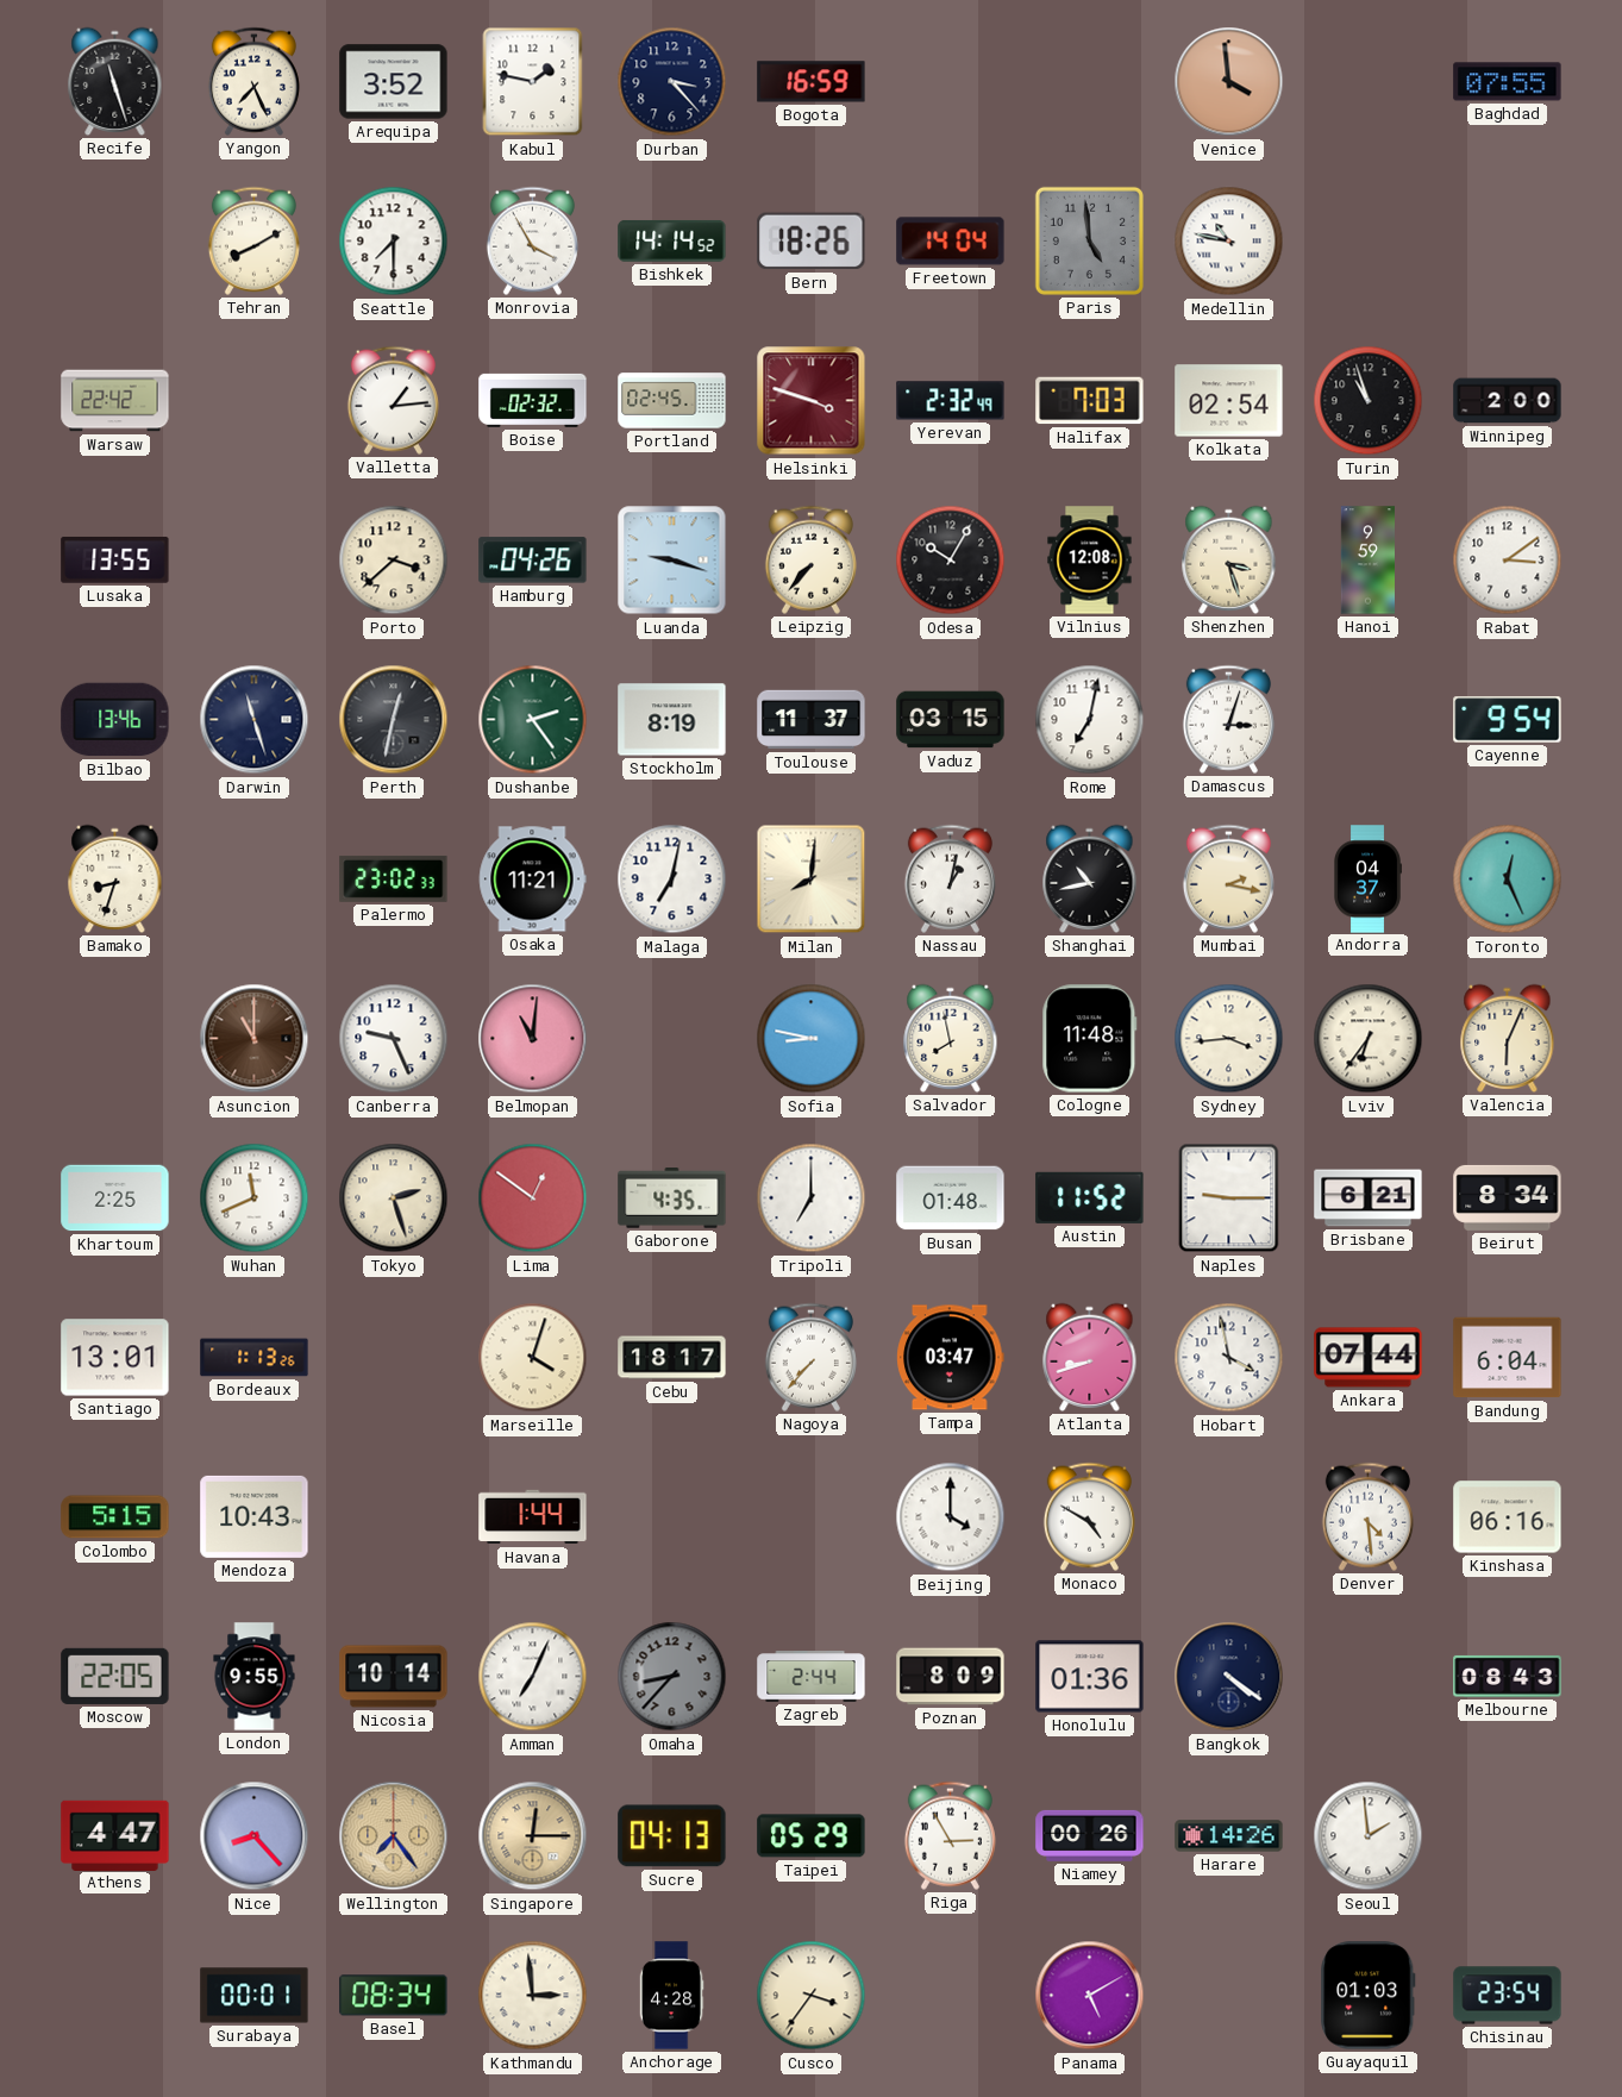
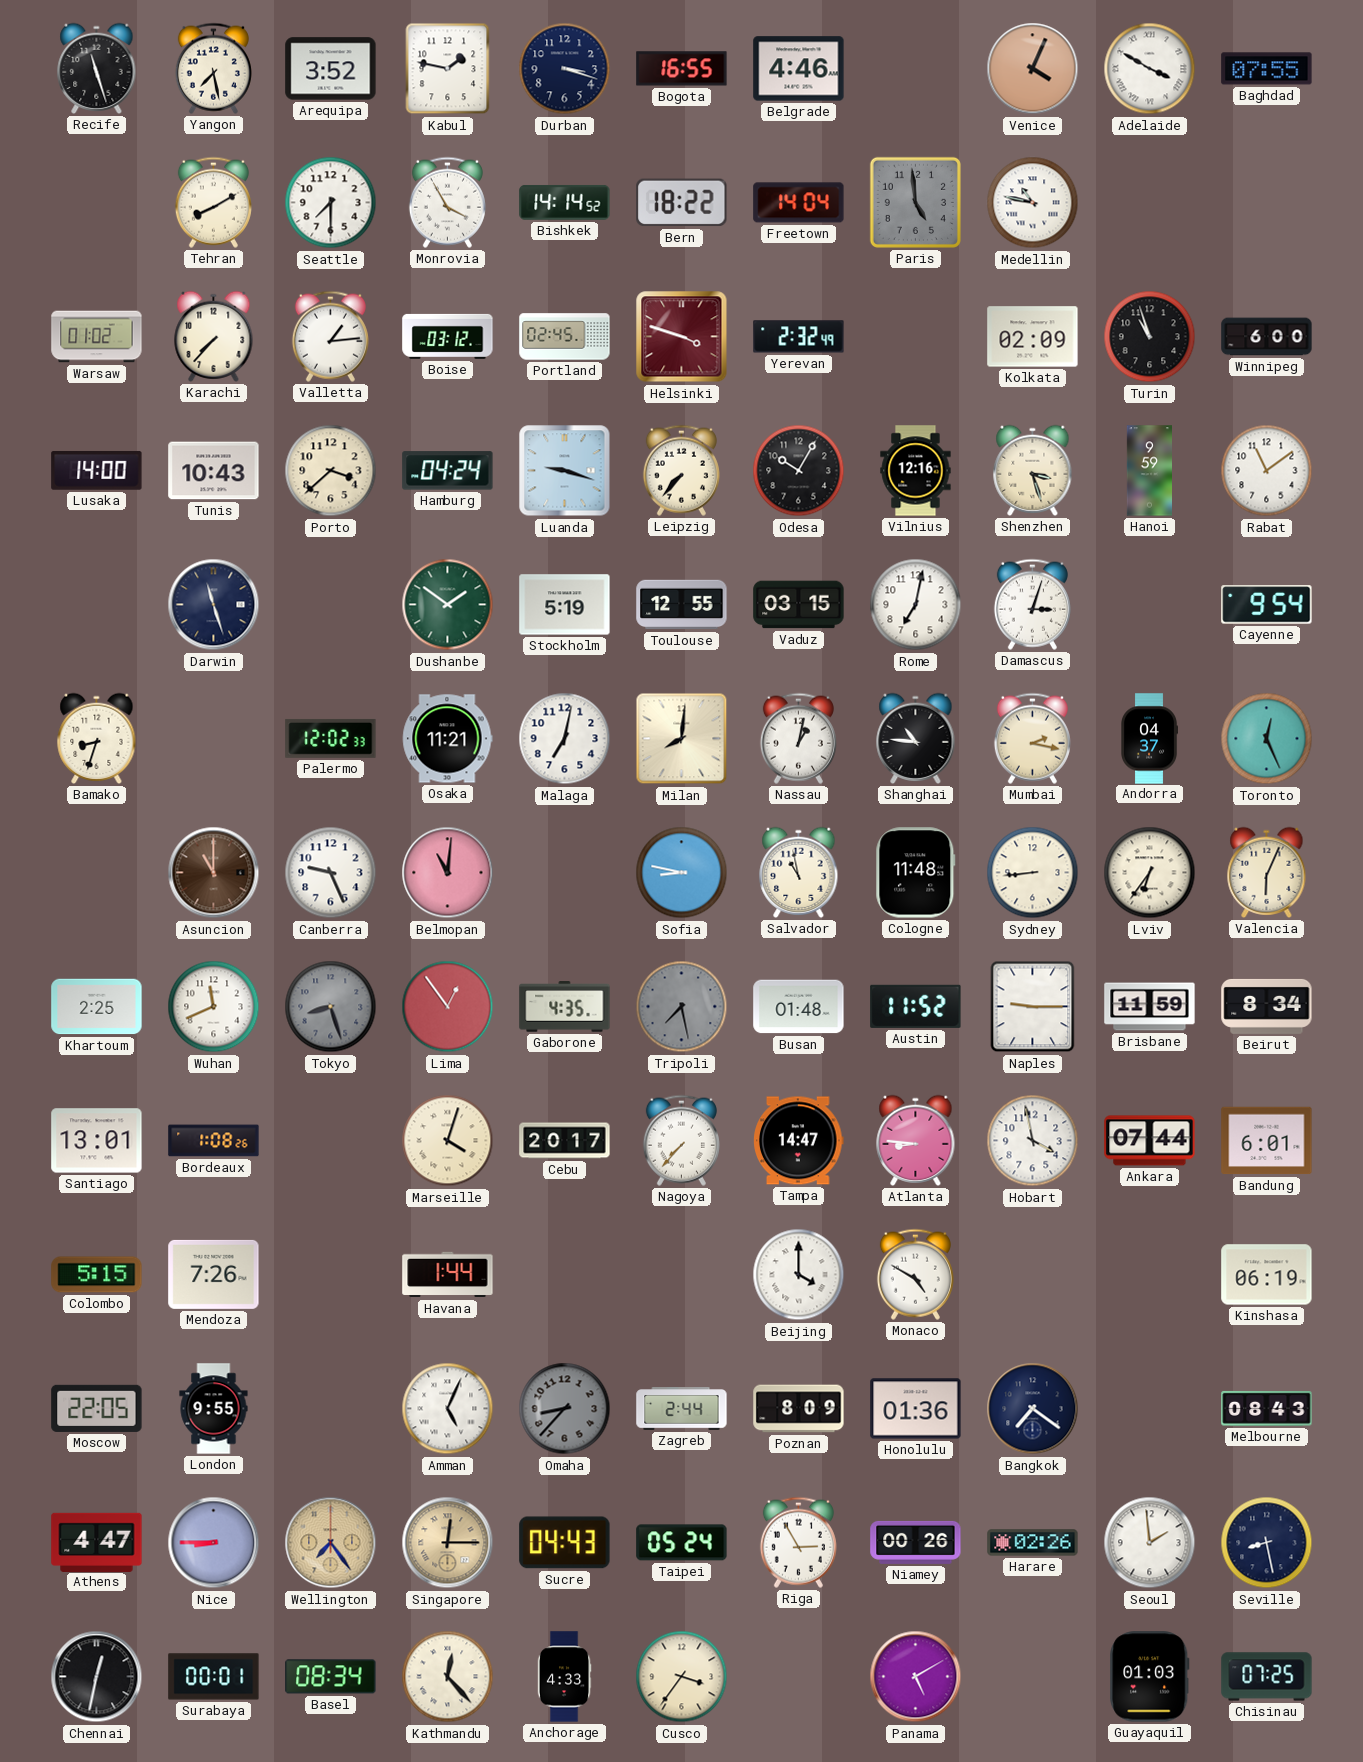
Yangon: 7:26 -> 7:28 (213, 68)
Durban: 3:23 -> 3:18 (565, 69)
Bogota: 16:59 -> 16:55 (682, 69)
Belgrade: none -> 4:46 (799, 69)
Venice: 3:59 -> 4:04 (1033, 69)
Adelaide: none -> 3:50 (1150, 69)
Bern: 18:26 -> 18:22 (682, 203)
Warsaw: 22:42 -> 01:02 (97, 337)
Karachi: none -> 7:37 (214, 336)
Boise: 02:32 -> 03:12 (448, 336)
Halifax: 7:03 -> none (1090, 401)
Kolkata: 02:54 -> 02:09 (1033, 337)
Winnipeg: 2:00 -> 6:00 (1267, 337)
Lusaka: 13:55 -> 14:00 (97, 471)
Tunis: none -> 10:43 (214, 471)
Hamburg: 04:26 -> 04:24 (448, 471)
Vilnius: 12:08 -> 12:16 (916, 471)
Rabat: 3:09 -> 11:09 (1267, 471)
Bilbao: 13:46 -> none (115, 720)
Perth: 12:32 -> none (394, 720)
Dushanbe: 2:24 -> 1:51 (448, 605)
Stockholm: 8:19 -> 5:19 (565, 605)
Toulouse: 11:37 -> 12:55 (682, 605)
Palermo: 23:02 -> 12:02 (331, 738)
Shanghai: 10:43 -> 10:46 (916, 738)
Salvador: 7:58 -> 10:58 (799, 872)
Sydney: 3:44 -> 8:44 (1033, 873)
Tokyo: 2:27 -> 8:27 (331, 1007)
Tokyo dial: cream -> grey (331, 1007)
Lima: 12:51 -> 12:54 (448, 1007)
Tripoli: 7:00 -> 7:28 (682, 1007)
Tripoli dial: white -> grey (682, 1007)
Brisbane: 6:21 -> 11:59 (1150, 1007)
Bordeaux: 1:13 -> 1:08 (214, 1141)
Cebu: 18:17 -> 20:17 (565, 1141)
Tampa: 03:47 -> 14:47 (799, 1141)
Atlanta: 8:42 -> 8:46 (916, 1140)
Bandung: 6:04 -> 6:01 (1267, 1141)
Mendoza: 10:43 -> 7:26 (214, 1274)
Denver: 4:29 -> none (1367, 1516)
Kinshasa: 06:16 -> 06:19 (1267, 1275)
Nicosia: 10:14 -> none (394, 1677)
Amman: 7:04 -> 5:04 (448, 1409)
Bangkok: 4:21 -> 7:21 (1033, 1409)
Nice: 8:23 -> 8:45 (214, 1543)
Sucre: 04:13 -> 04:43 (565, 1543)
Taipei: 05:29 -> 05:24 (682, 1543)
Harare: 14:26 -> 02:26 (1033, 1543)
Seville: none -> 8:28 (1267, 1543)
Chennai: none -> 12:32 (97, 1677)
Kathmandu: 2:59 -> 12:23 (448, 1677)
Anchorage: 4:28 -> 4:33 (564, 1677)
Chisinau: 23:54 -> 07:25 (1267, 1677)
